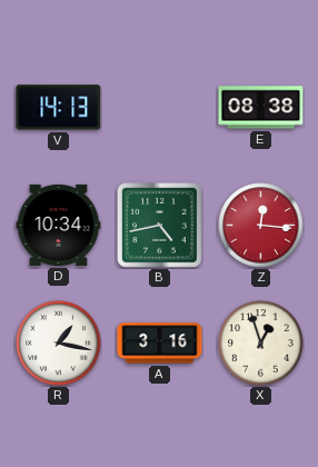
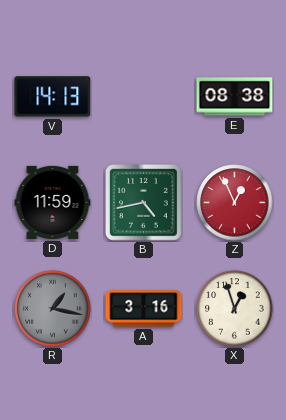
D: 10:34 -> 11:59 (53, 202)
Z: 12:16 -> 12:56 (235, 203)
R dial: white -> grey (53, 309)
